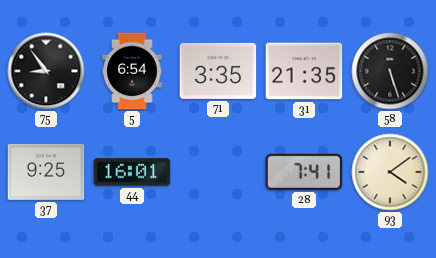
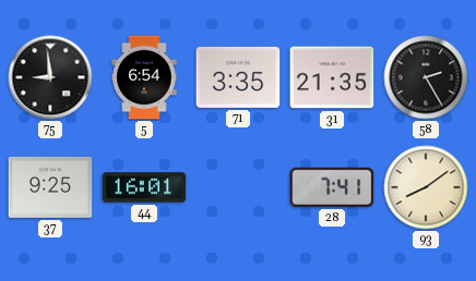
75: 8:54 -> 8:59 (50, 77)
58: 5:27 -> 2:25 (426, 77)
93: 4:09 -> 8:09 (426, 187)
